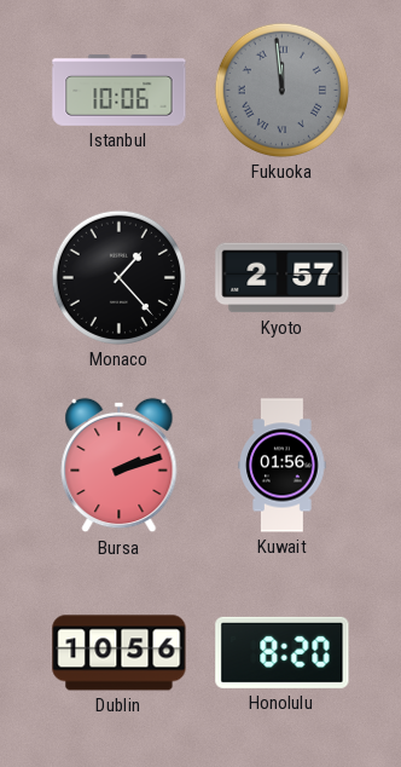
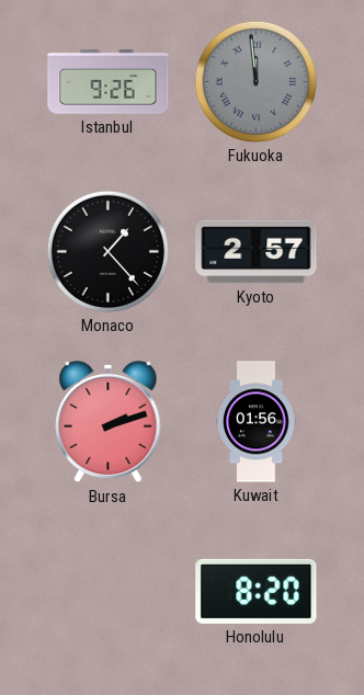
Istanbul: 10:06 -> 9:26 (109, 82)
Dublin: 10:56 -> none (120, 653)
